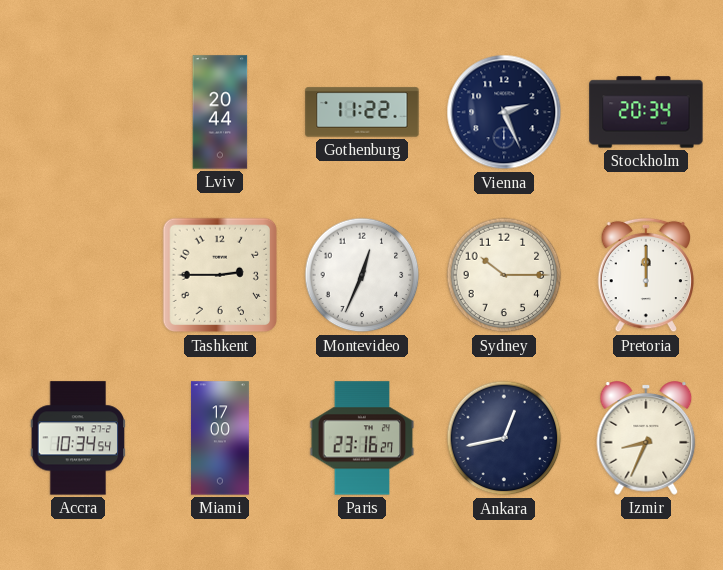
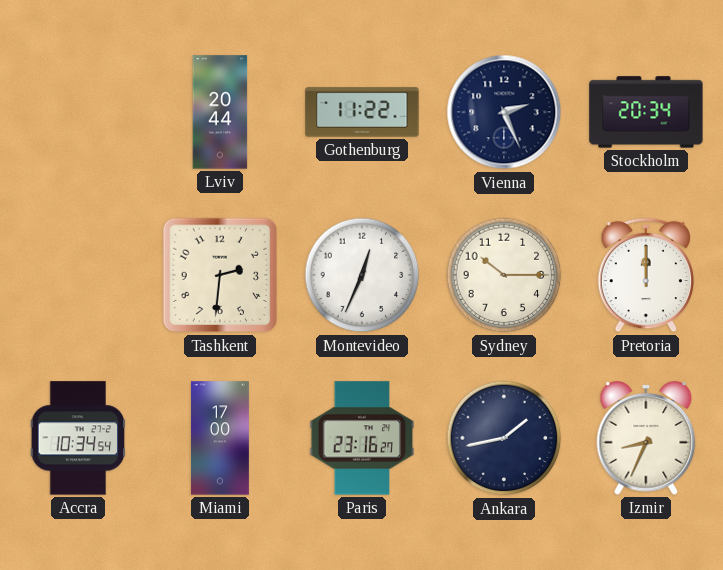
Tashkent: 2:45 -> 2:31 (220, 275)
Ankara: 12:43 -> 1:43 (504, 438)
